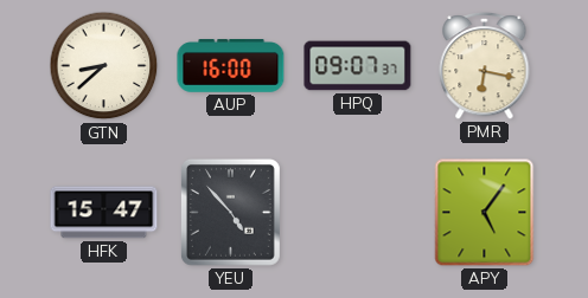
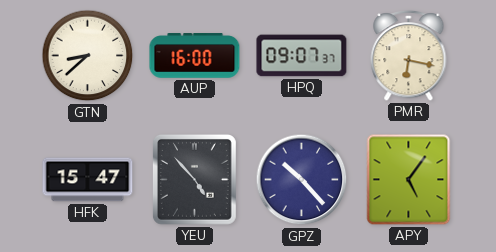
GPZ: none -> 10:23 (302, 180)
